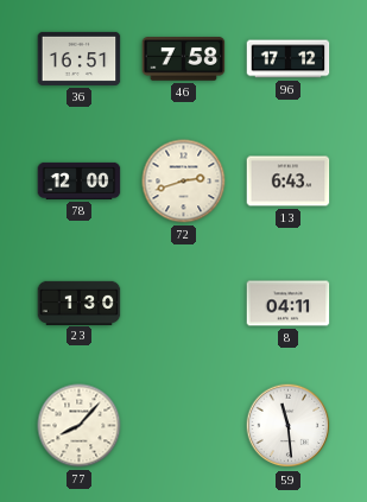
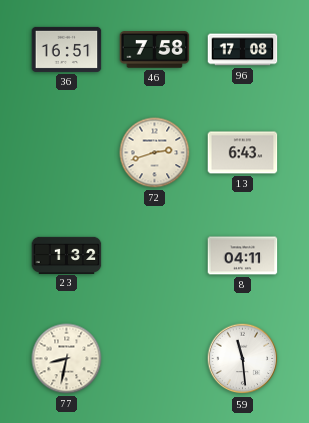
96: 17:12 -> 17:08 (243, 50)
78: 12:00 -> none (80, 180)
23: 1:30 -> 1:32 (67, 255)
77: 8:07 -> 8:32 (67, 359)
